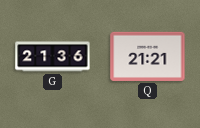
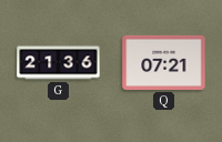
Q: 21:21 -> 07:21 (164, 62)
